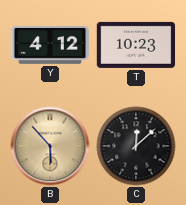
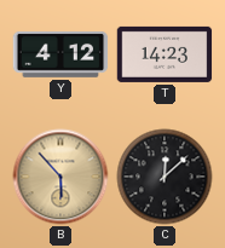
T: 10:23 -> 14:23 (165, 54)
